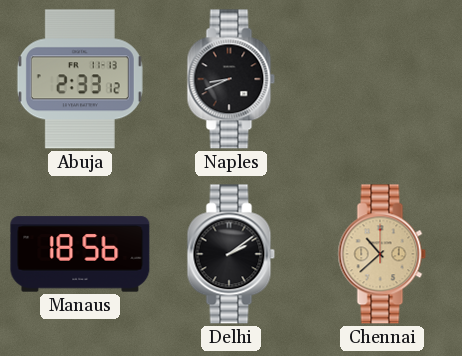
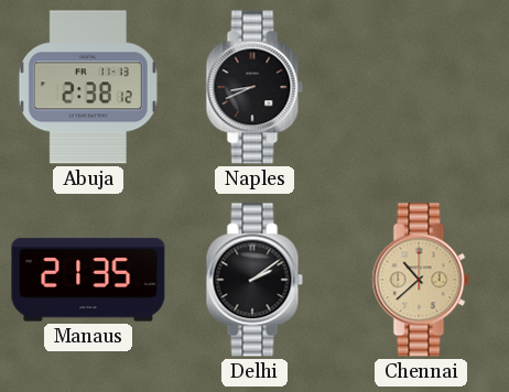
Abuja: 2:33 -> 2:38 (88, 87)
Manaus: 18:56 -> 21:35 (88, 280)
